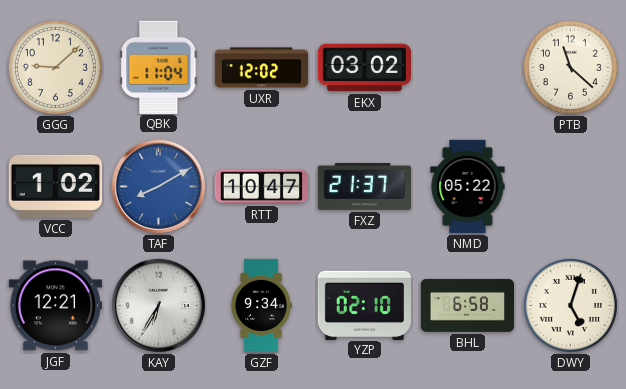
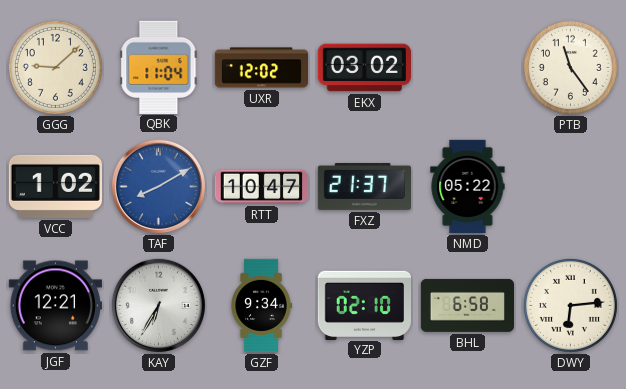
PTB: 11:22 -> 11:24 (570, 67)
DWY: 5:03 -> 6:14 (570, 305)
